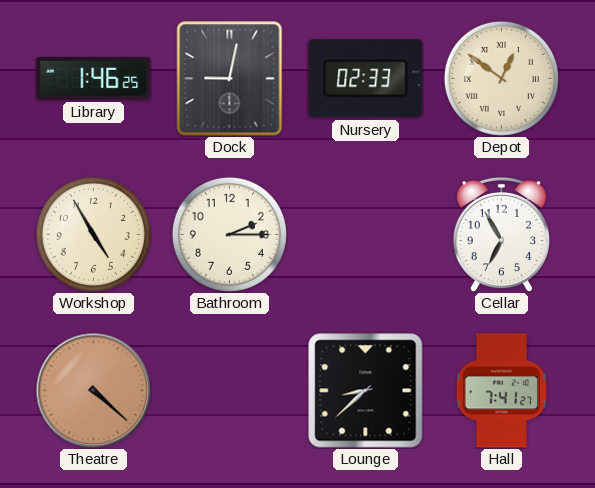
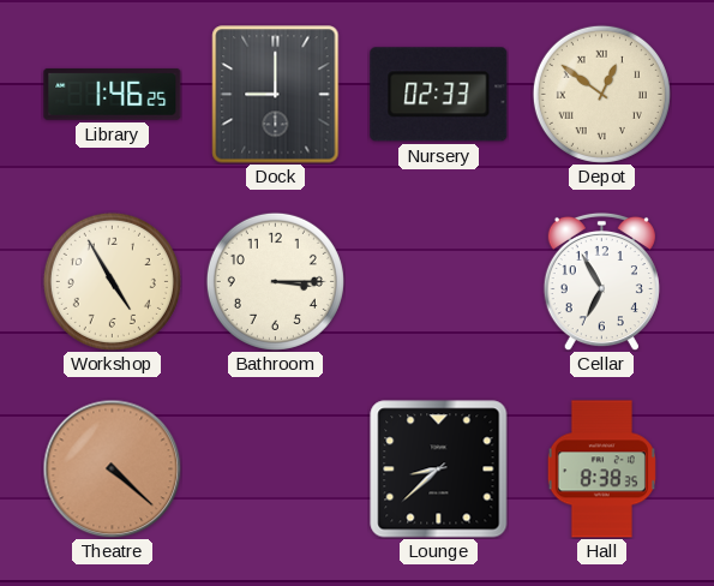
Dock: 9:02 -> 9:00 (276, 95)
Bathroom: 2:15 -> 3:15 (275, 281)
Hall: 7:41 -> 8:38 (601, 470)
